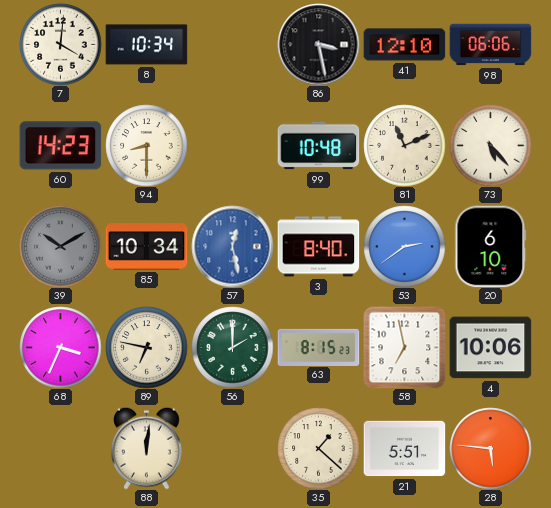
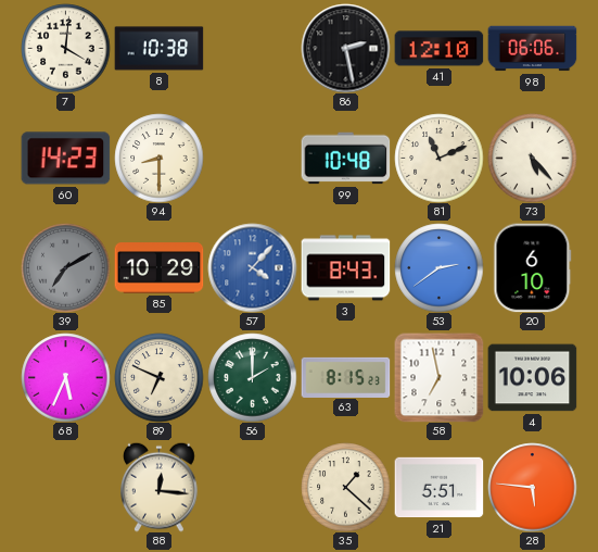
8: 10:34 -> 10:38 (158, 49)
86: 3:28 -> 2:28 (345, 48)
39: 10:10 -> 7:10 (65, 267)
85: 10:34 -> 10:29 (158, 268)
57: 12:28 -> 4:07 (252, 267)
3: 8:40 -> 8:43 (345, 268)
68: 3:34 -> 5:34 (65, 377)
89: 6:47 -> 6:49 (158, 377)
88: 12:01 -> 12:16 (160, 487)
